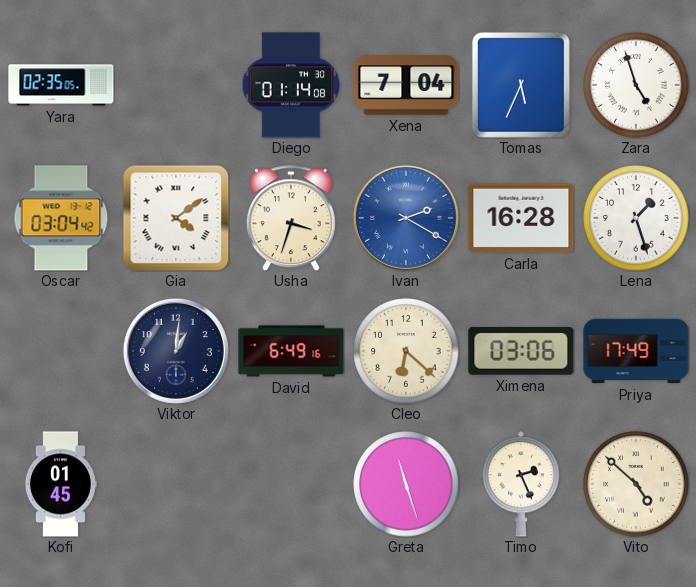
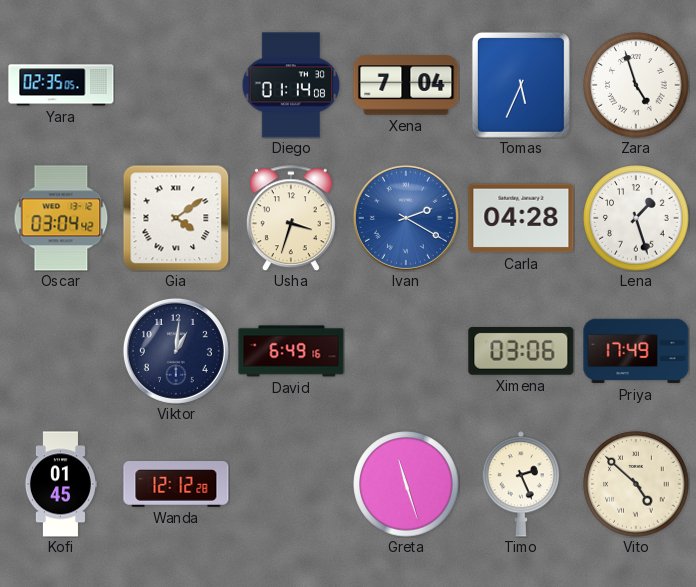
Carla: 16:28 -> 04:28 (521, 218)
Cleo: 6:22 -> none (406, 351)
Wanda: none -> 12:12 (176, 485)
